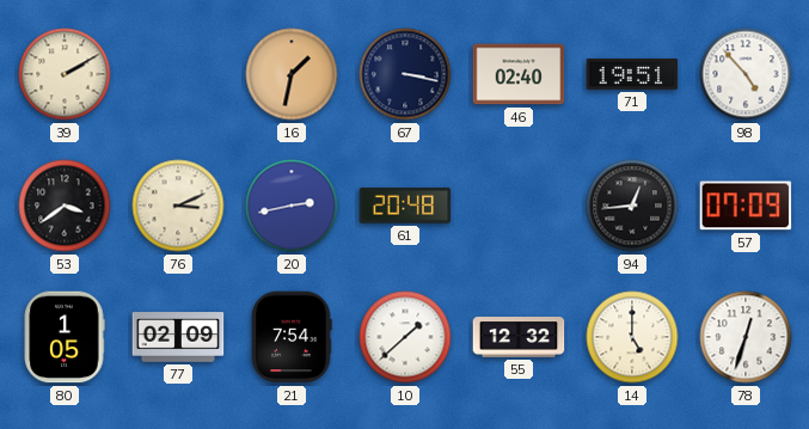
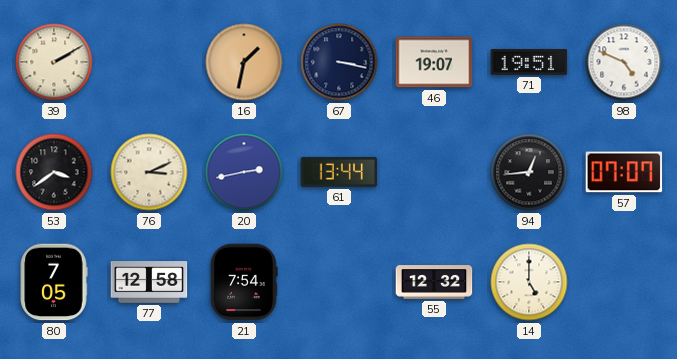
46: 02:40 -> 19:07 (434, 62)
98: 4:53 -> 4:49 (624, 62)
61: 20:48 -> 13:44 (339, 172)
57: 07:09 -> 07:07 (624, 172)
80: 1:05 -> 7:05 (54, 282)
77: 02:09 -> 12:58 (149, 282)
10: 1:38 -> none (405, 337)
78: 12:33 -> none (746, 337)
